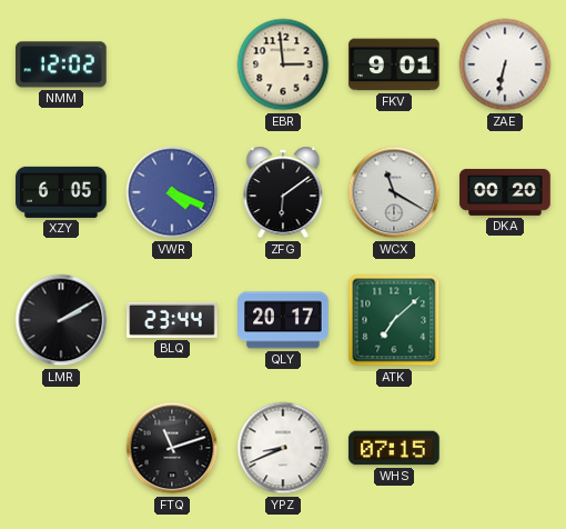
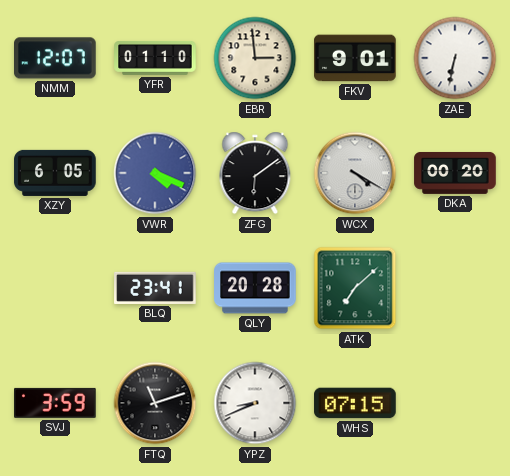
NMM: 12:02 -> 12:07 (56, 58)
YFR: none -> 01:10 (155, 58)
WCX: 11:20 -> 4:20 (355, 173)
LMR: 2:10 -> none (61, 320)
BLQ: 23:44 -> 23:41 (155, 288)
QLY: 20:17 -> 20:28 (255, 288)
SVJ: none -> 3:59 (55, 403)
